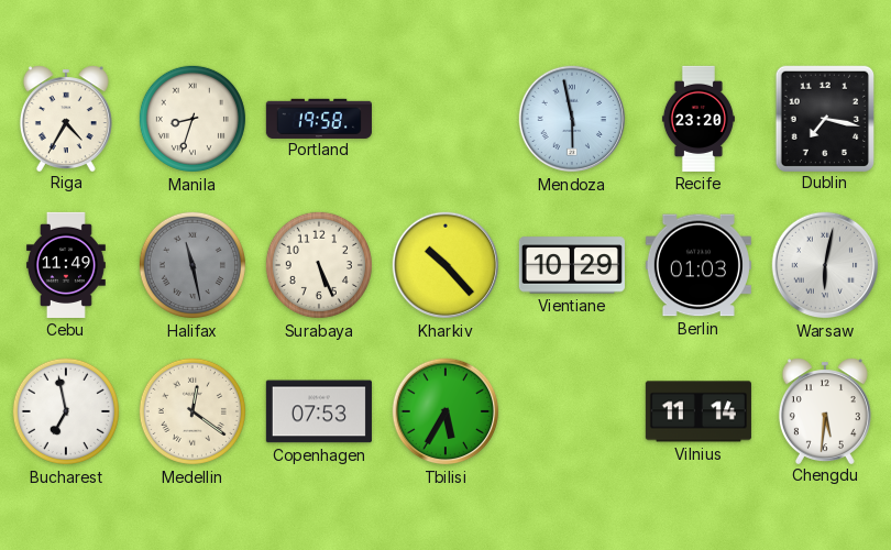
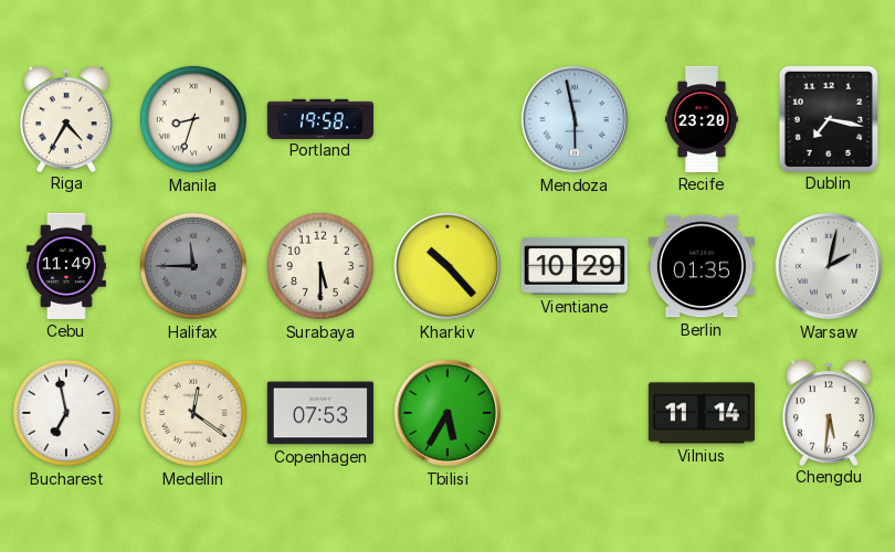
Halifax: 11:28 -> 11:45 (193, 266)
Surabaya: 5:26 -> 5:30 (320, 266)
Berlin: 01:03 -> 01:35 (702, 266)
Warsaw: 6:02 -> 2:02 (829, 266)
